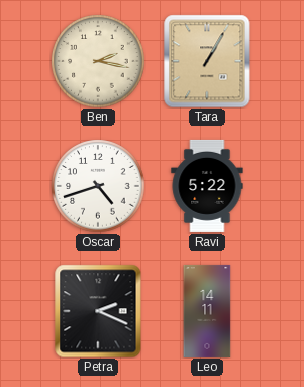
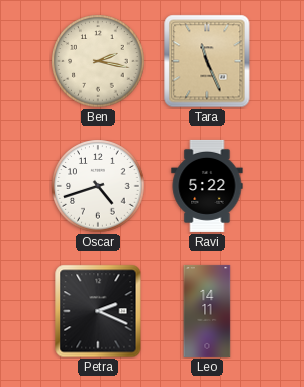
Tara: 1:05 -> 11:26 (207, 61)
